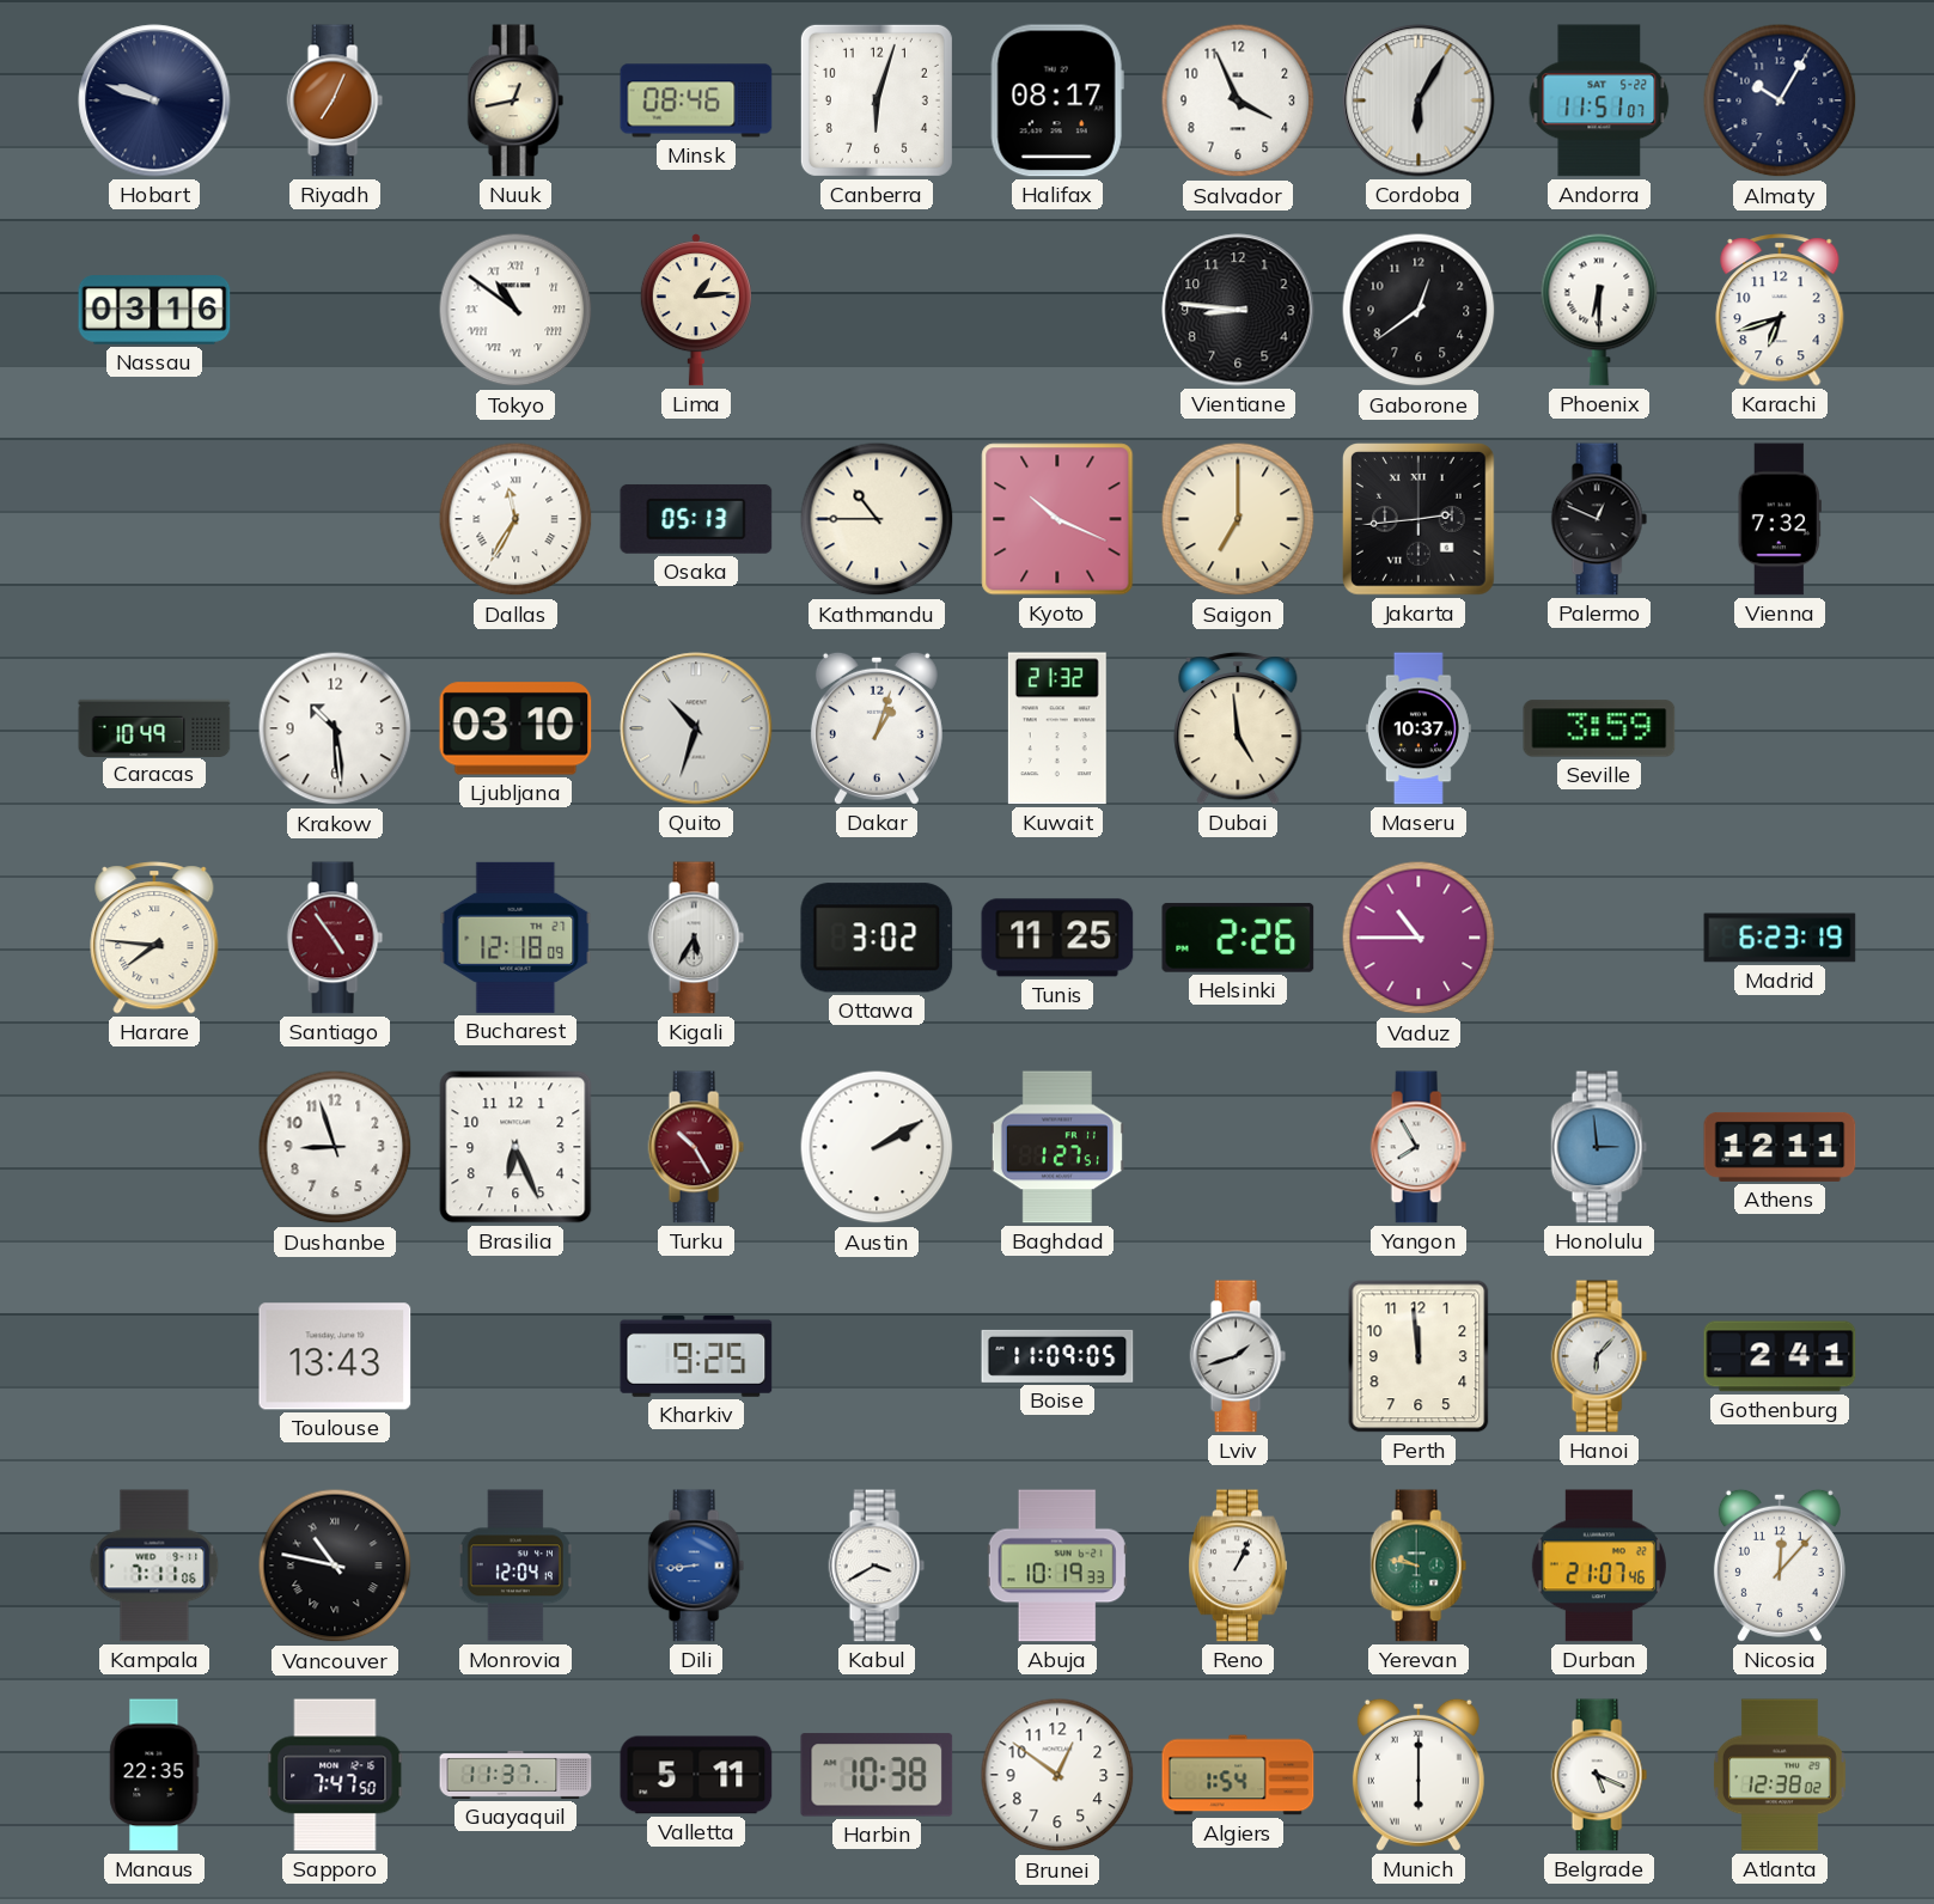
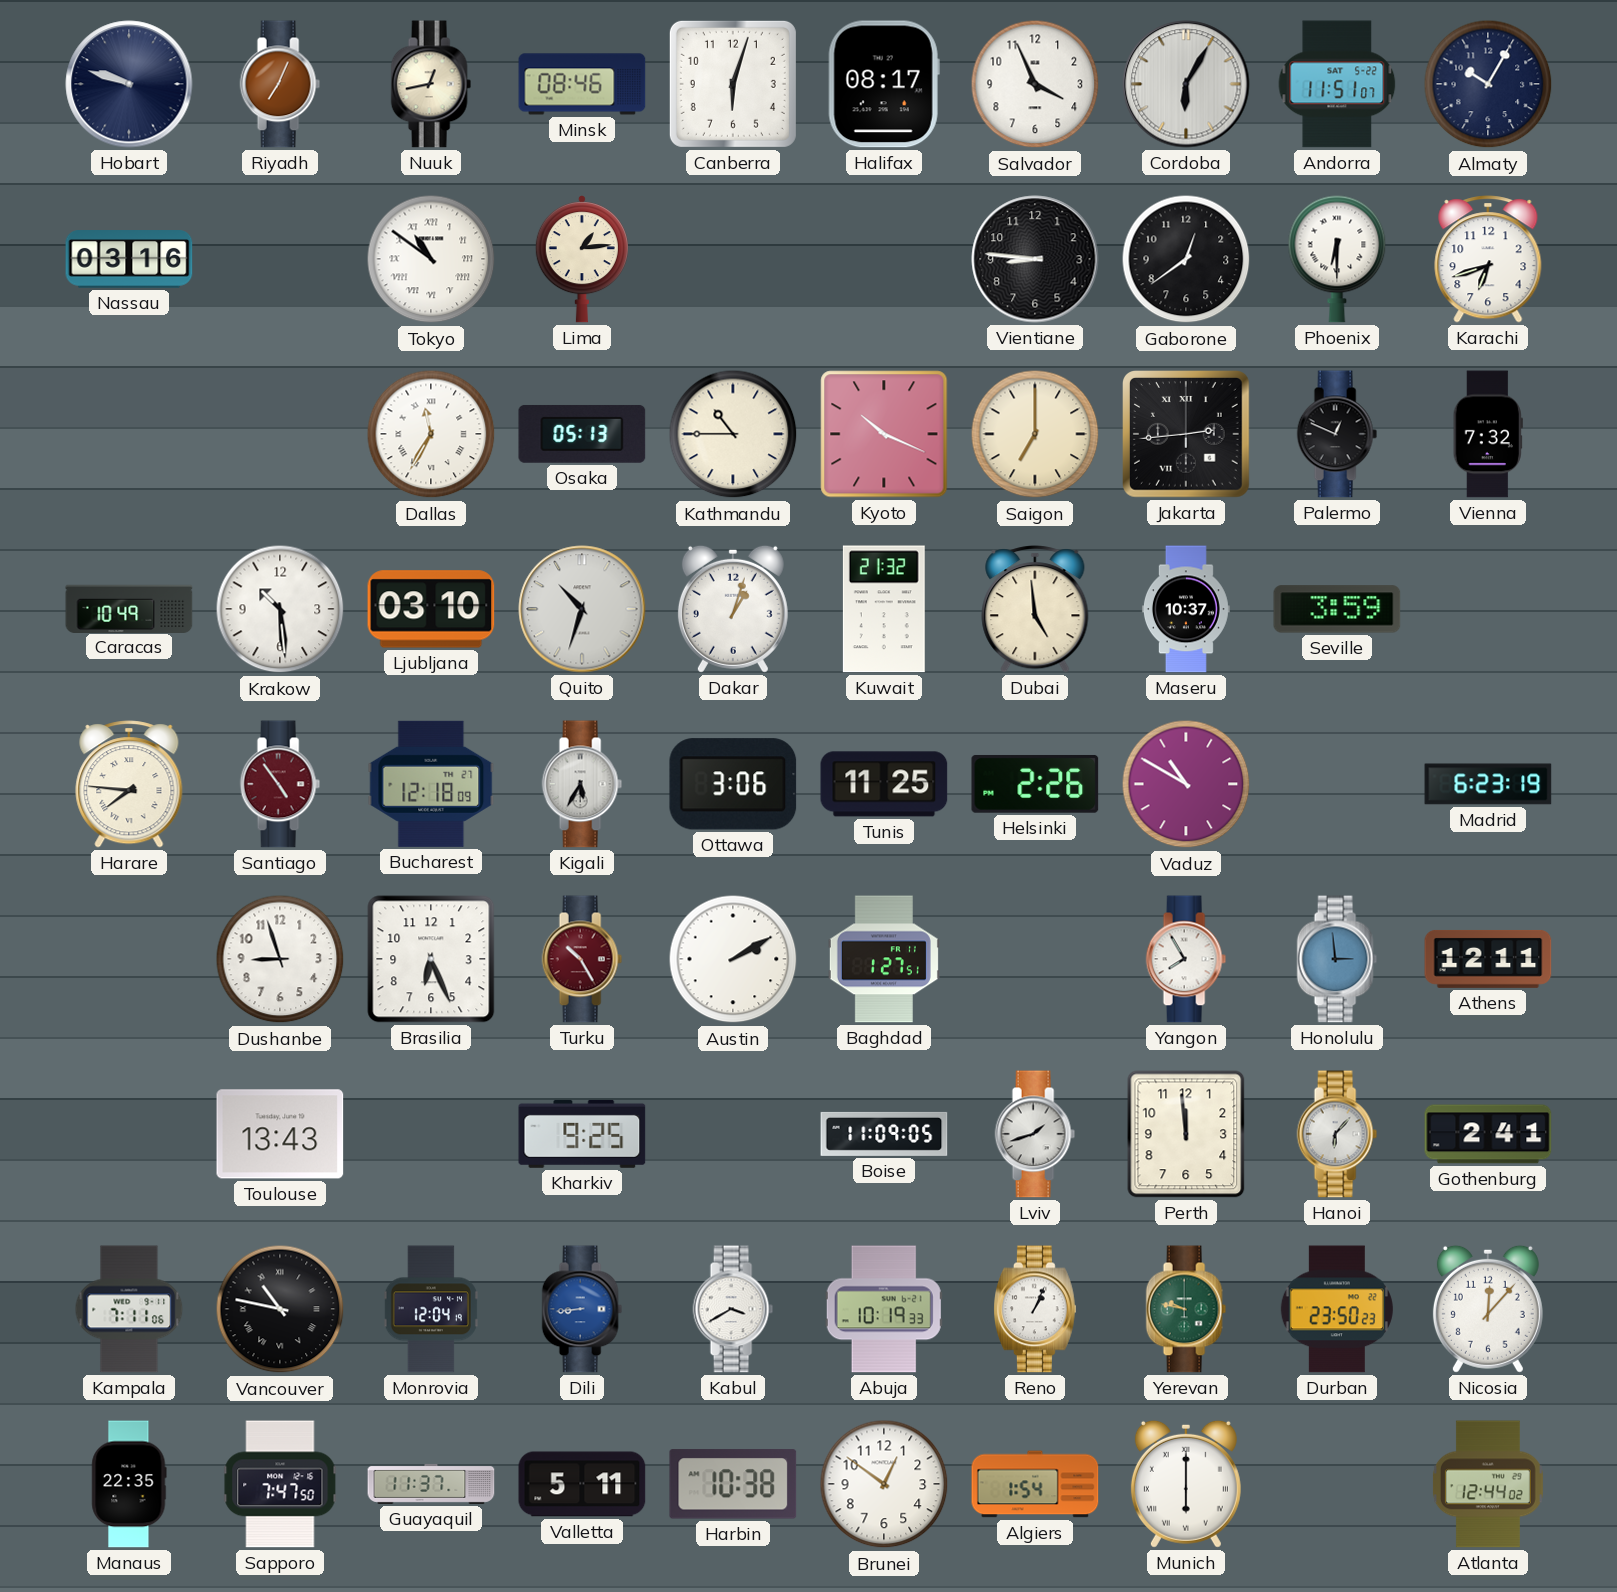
Ottawa: 3:02 -> 3:06 (733, 784)
Vaduz: 10:45 -> 10:50 (1186, 784)
Durban: 21:07 -> 23:50 (1337, 1309)
Belgrade: 5:19 -> none (1599, 1775)
Atlanta: 12:38 -> 12:44 (1488, 1484)
